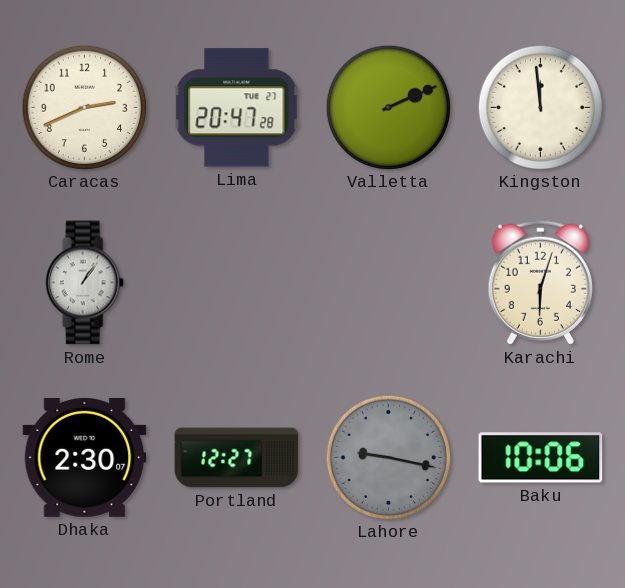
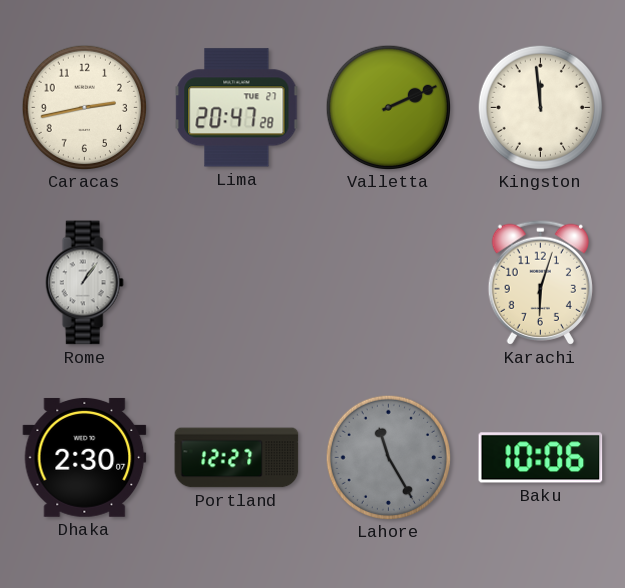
Caracas: 2:41 -> 2:43 (84, 107)
Lahore: 9:17 -> 11:25 (388, 457)
